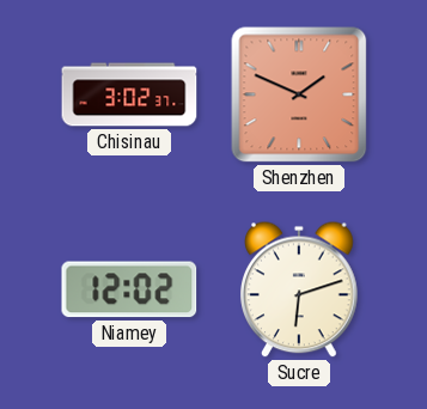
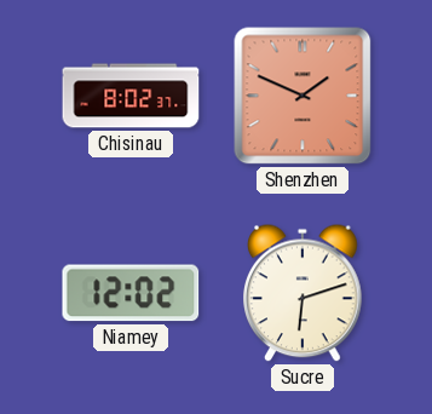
Chisinau: 3:02 -> 8:02 (131, 96)
